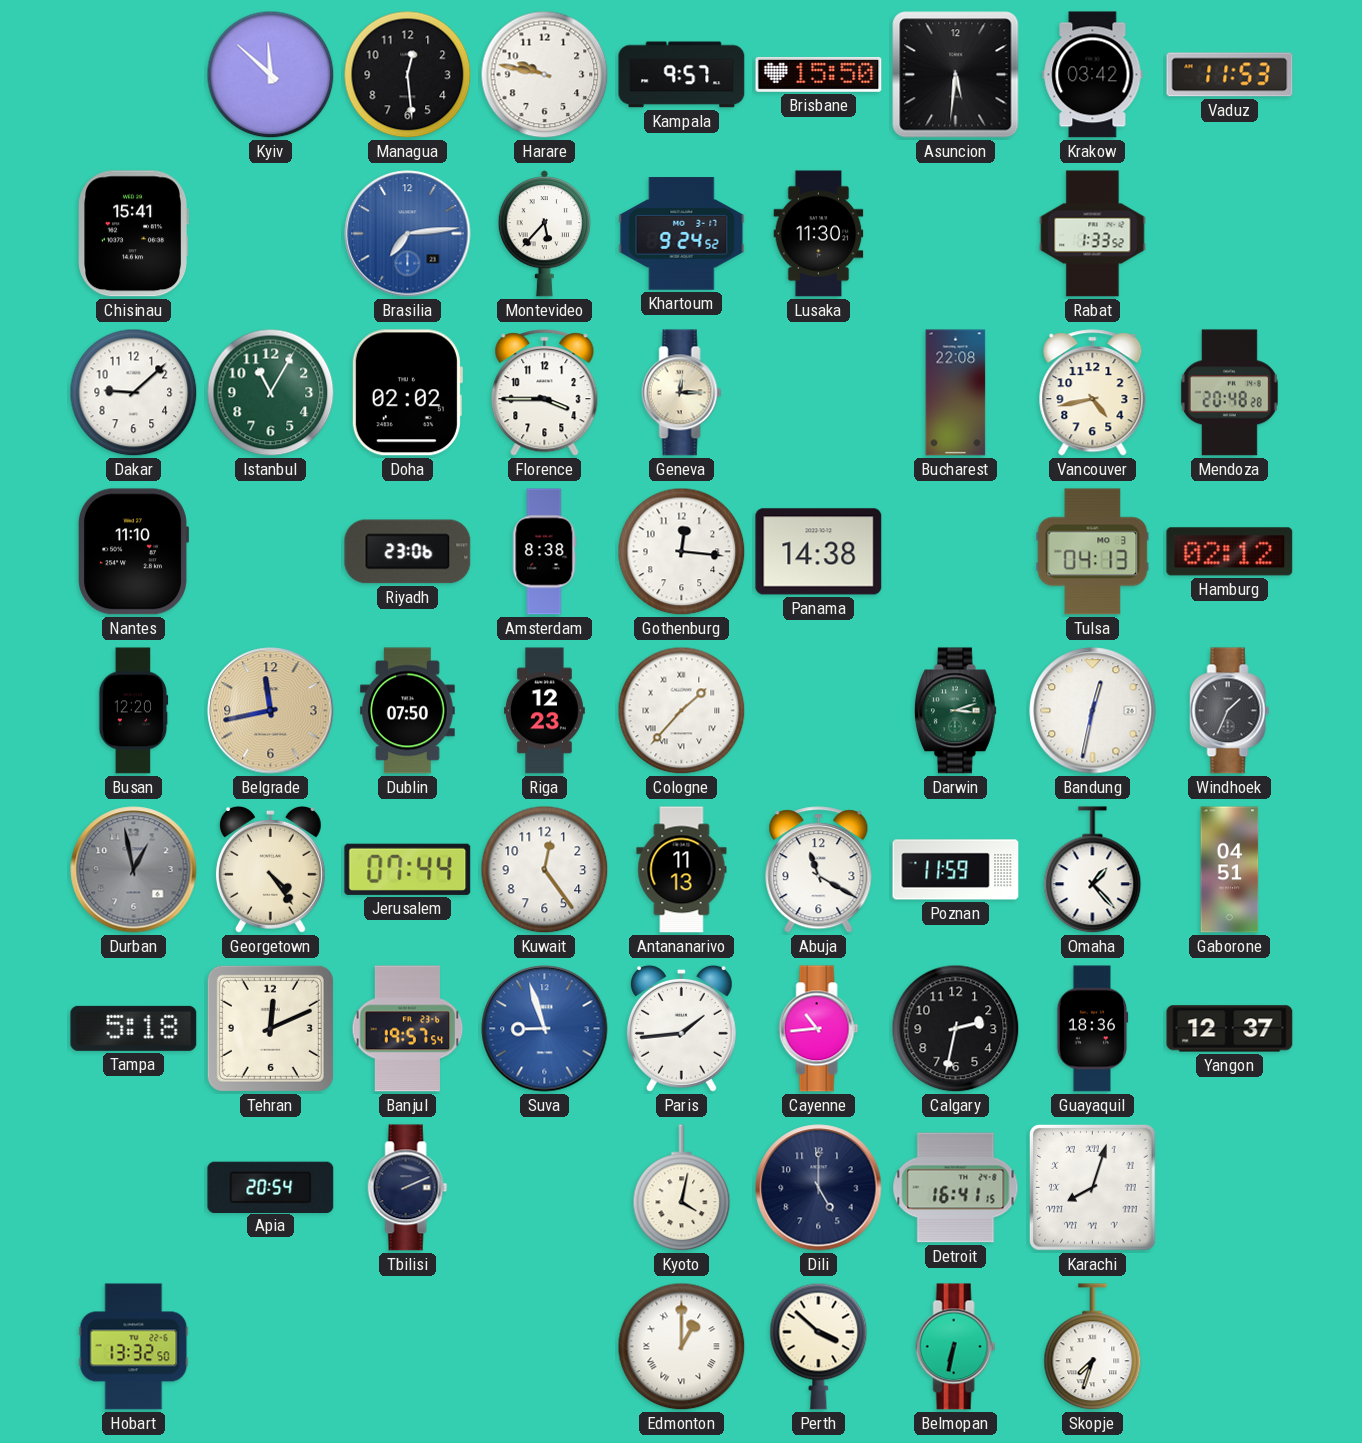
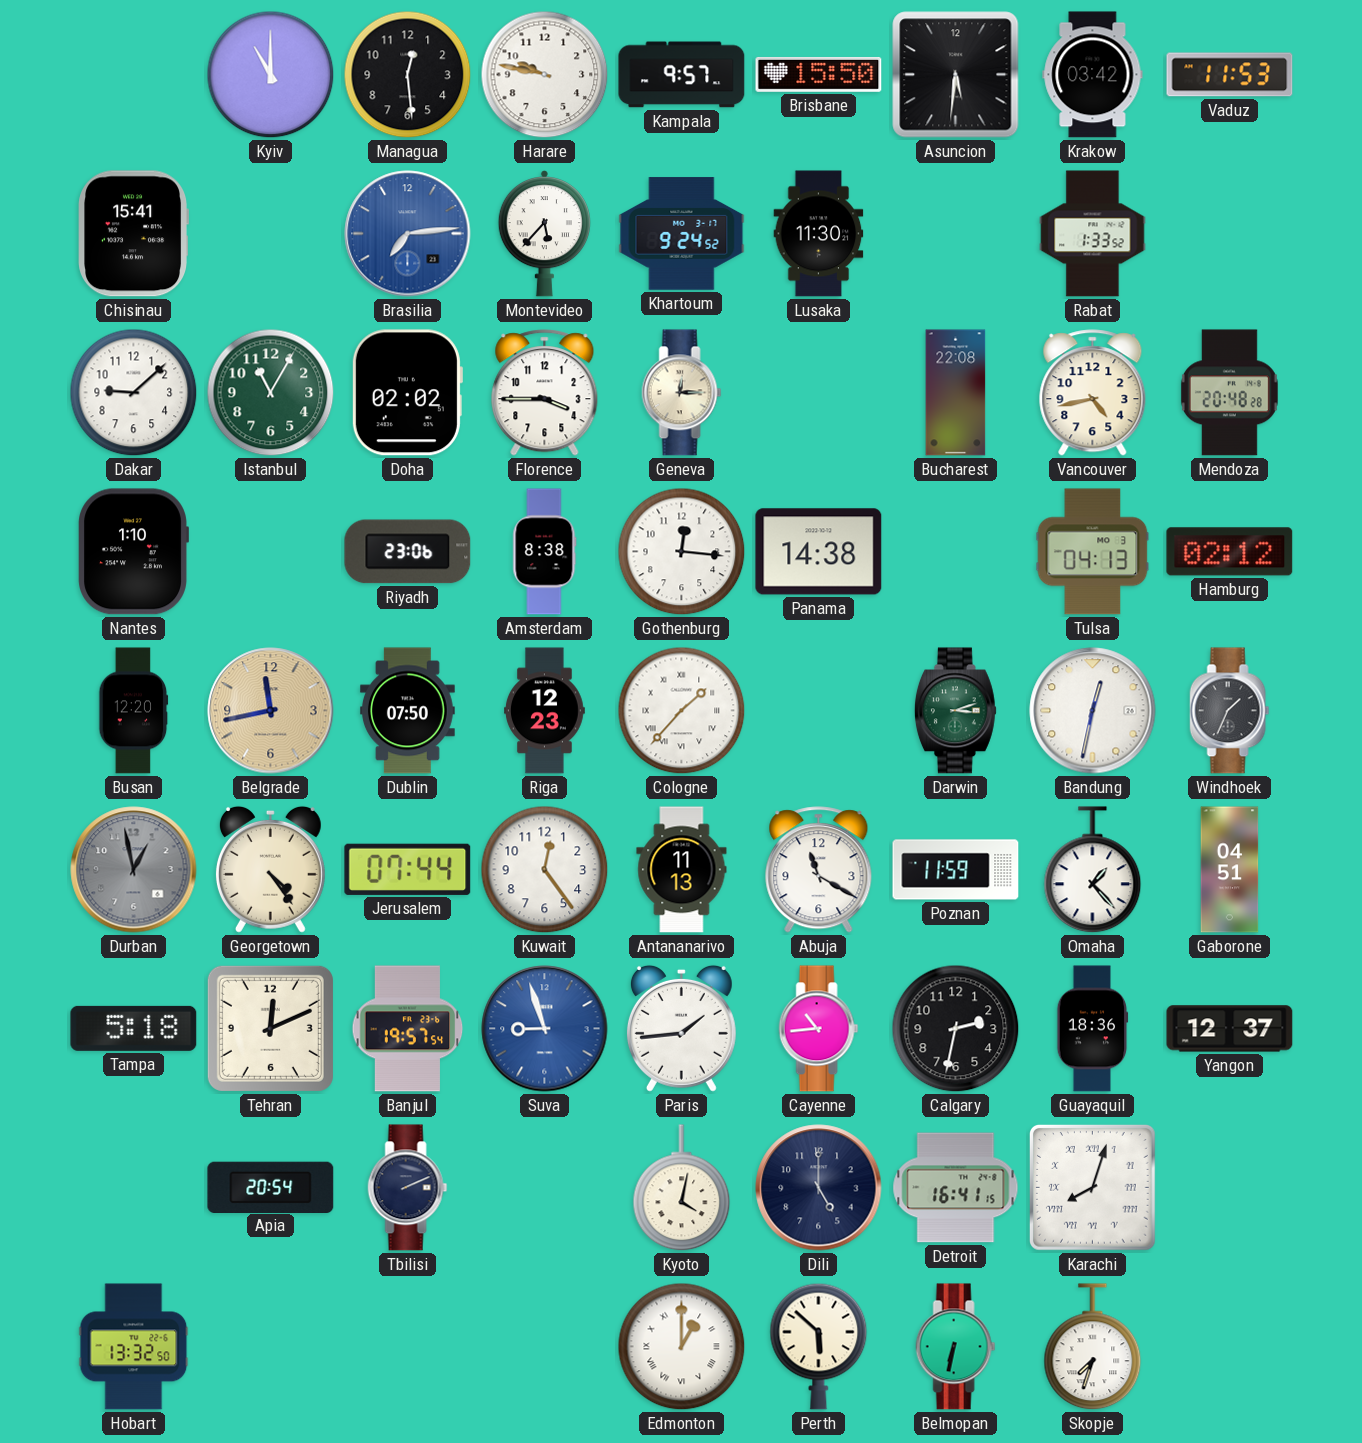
Kyiv: 11:52 -> 11:00 (271, 75)
Nantes: 11:10 -> 1:10 (134, 552)
Perth: 3:52 -> 5:52 (819, 1346)
